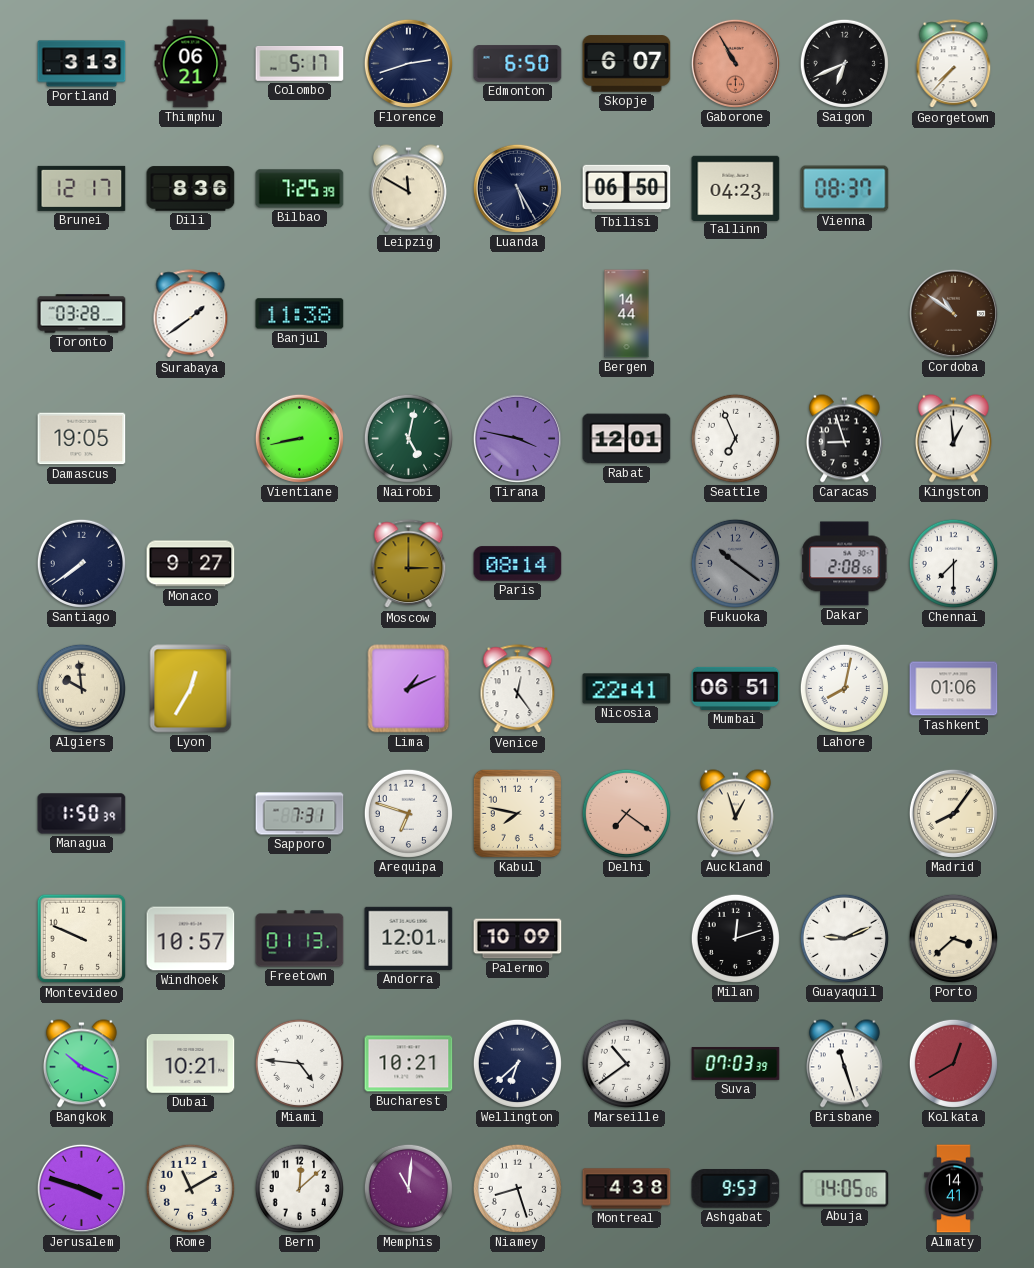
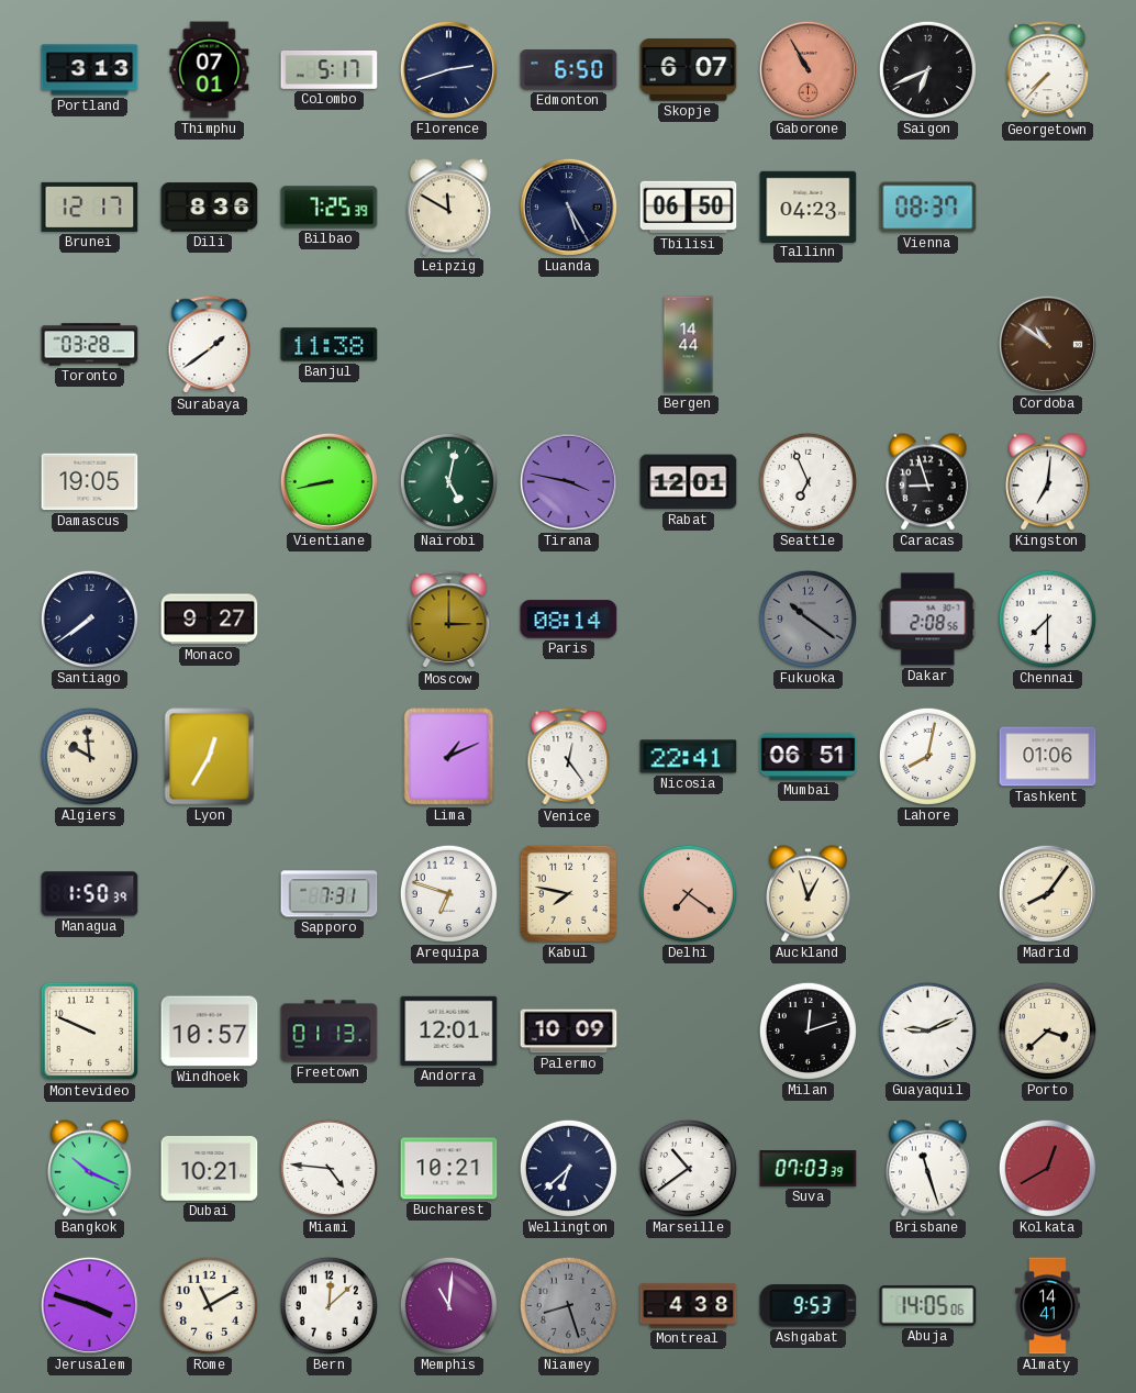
Thimphu: 06:21 -> 07:01 (210, 70)
Kingston: 12:59 -> 7:01 (1047, 482)
Niamey dial: white -> grey (568, 1305)
